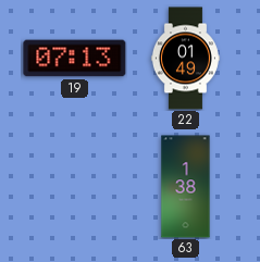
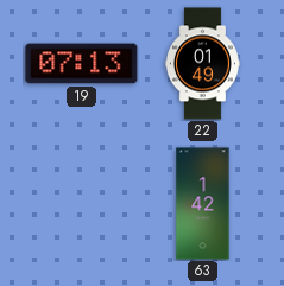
63: 1:38 -> 1:42 (203, 204)
